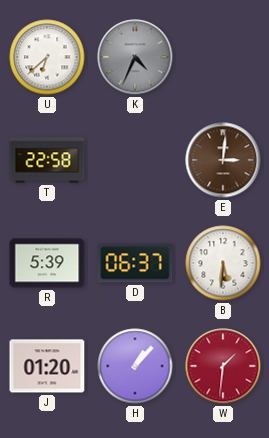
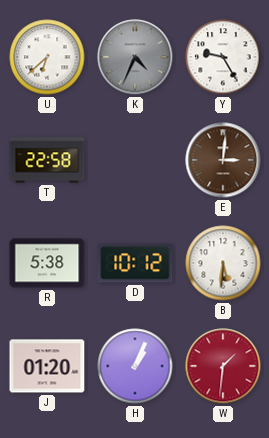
Y: none -> 9:25 (223, 57)
R: 5:39 -> 5:38 (47, 263)
D: 06:37 -> 10:12 (135, 263)
H: 1:07 -> 1:04 (135, 366)
